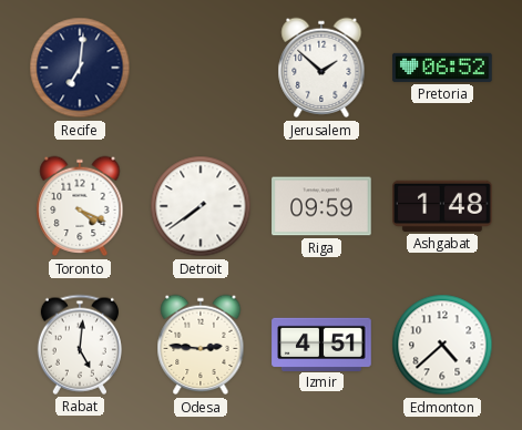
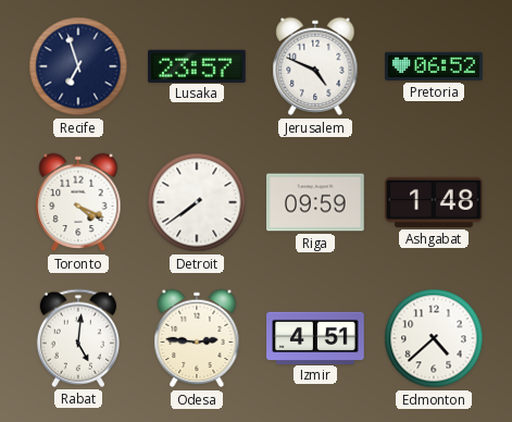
Recife: 7:01 -> 6:57 (78, 66)
Lusaka: none -> 23:57 (197, 65)
Jerusalem: 1:52 -> 4:49 (315, 66)
